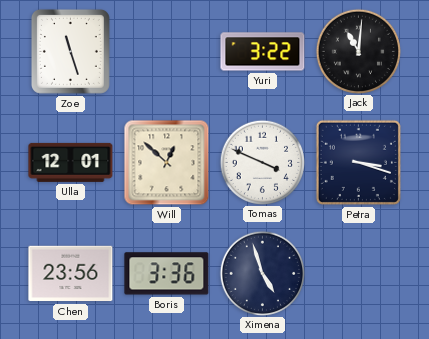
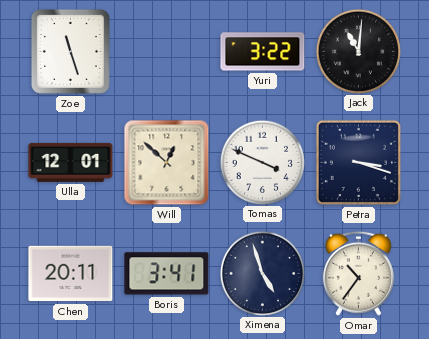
Chen: 23:56 -> 20:11 (71, 274)
Boris: 3:36 -> 3:41 (167, 274)
Omar: none -> 10:36 (358, 273)
